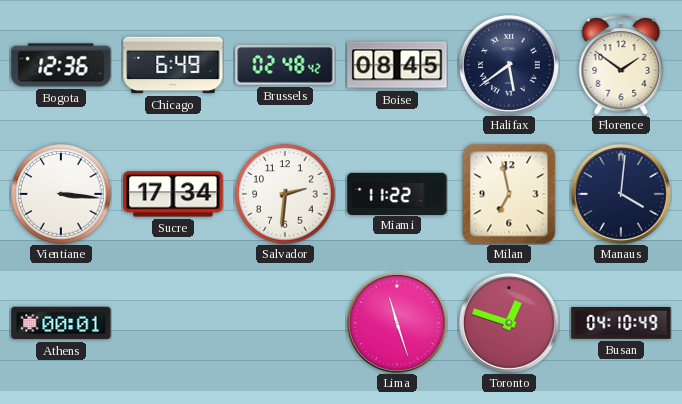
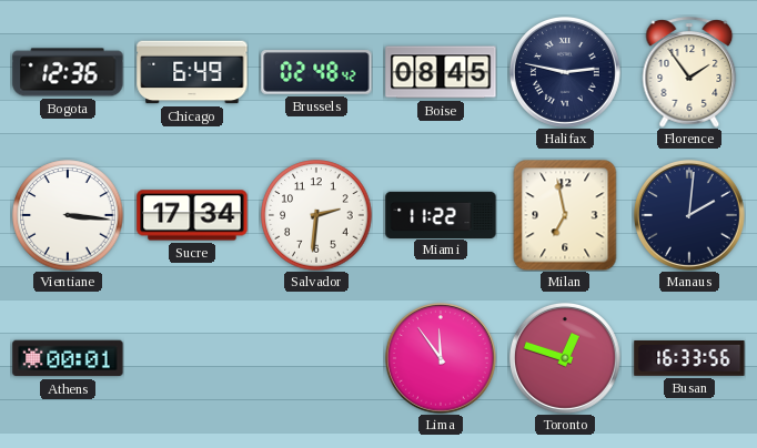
Halifax: 5:39 -> 2:47 (565, 72)
Florence: 1:51 -> 1:54 (689, 72)
Manaus: 4:01 -> 2:01 (689, 215)
Lima: 11:27 -> 11:54 (441, 358)
Busan: 04:10 -> 16:33 (689, 359)
